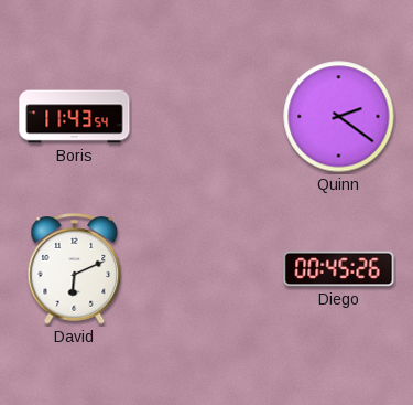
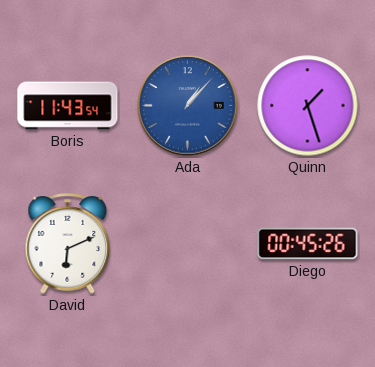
Ada: none -> 1:07 (188, 106)
Quinn: 2:21 -> 1:27 (308, 106)
